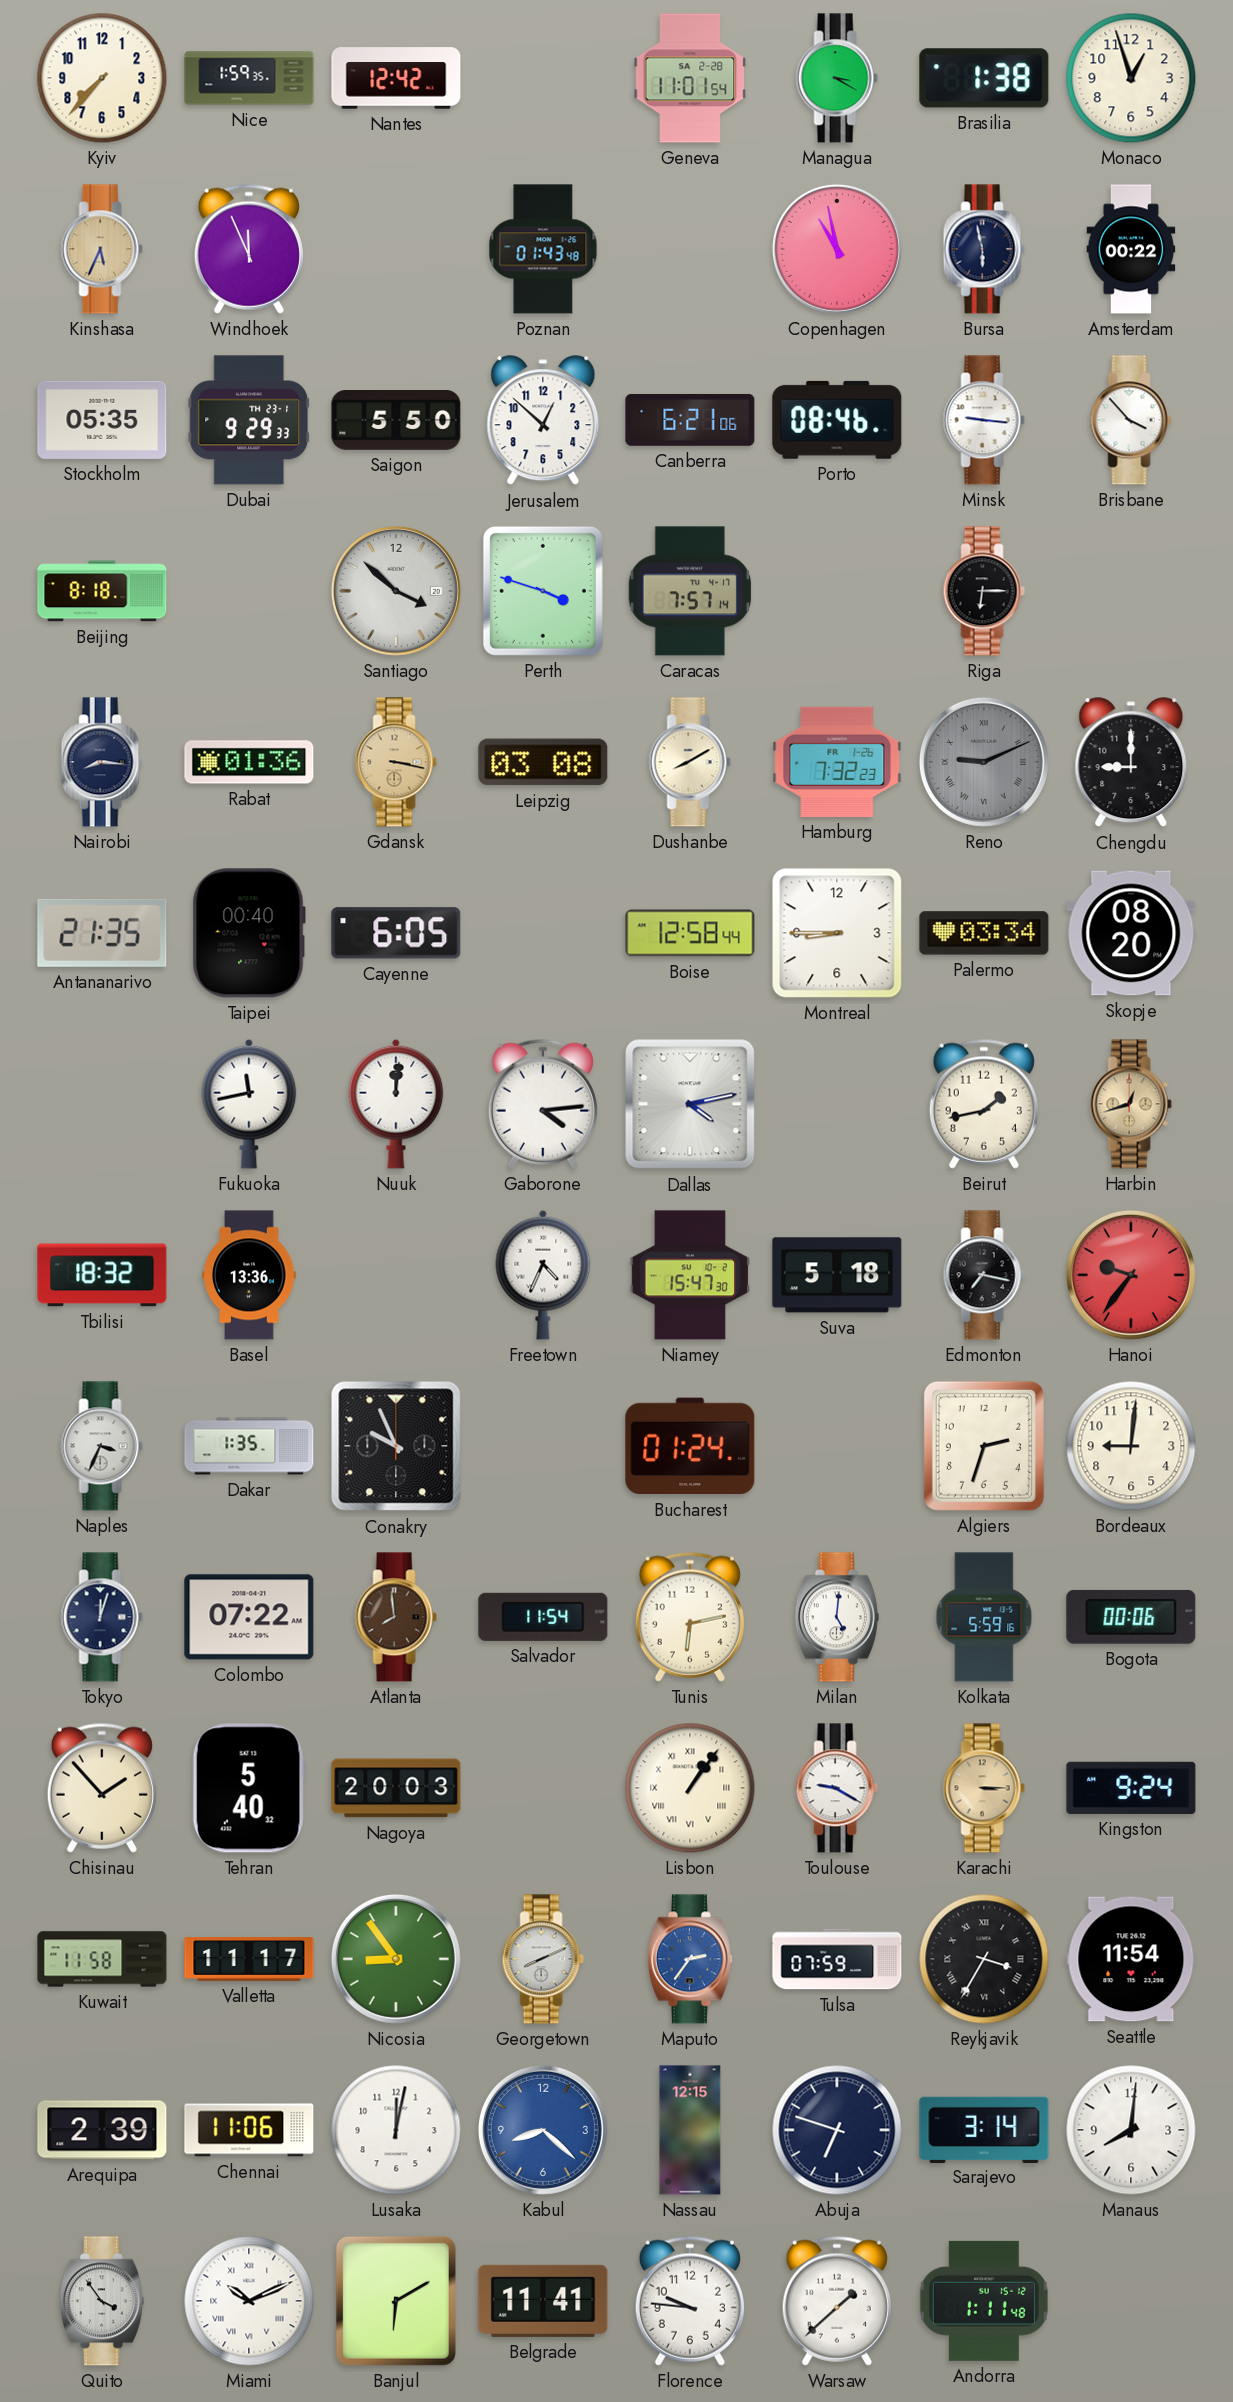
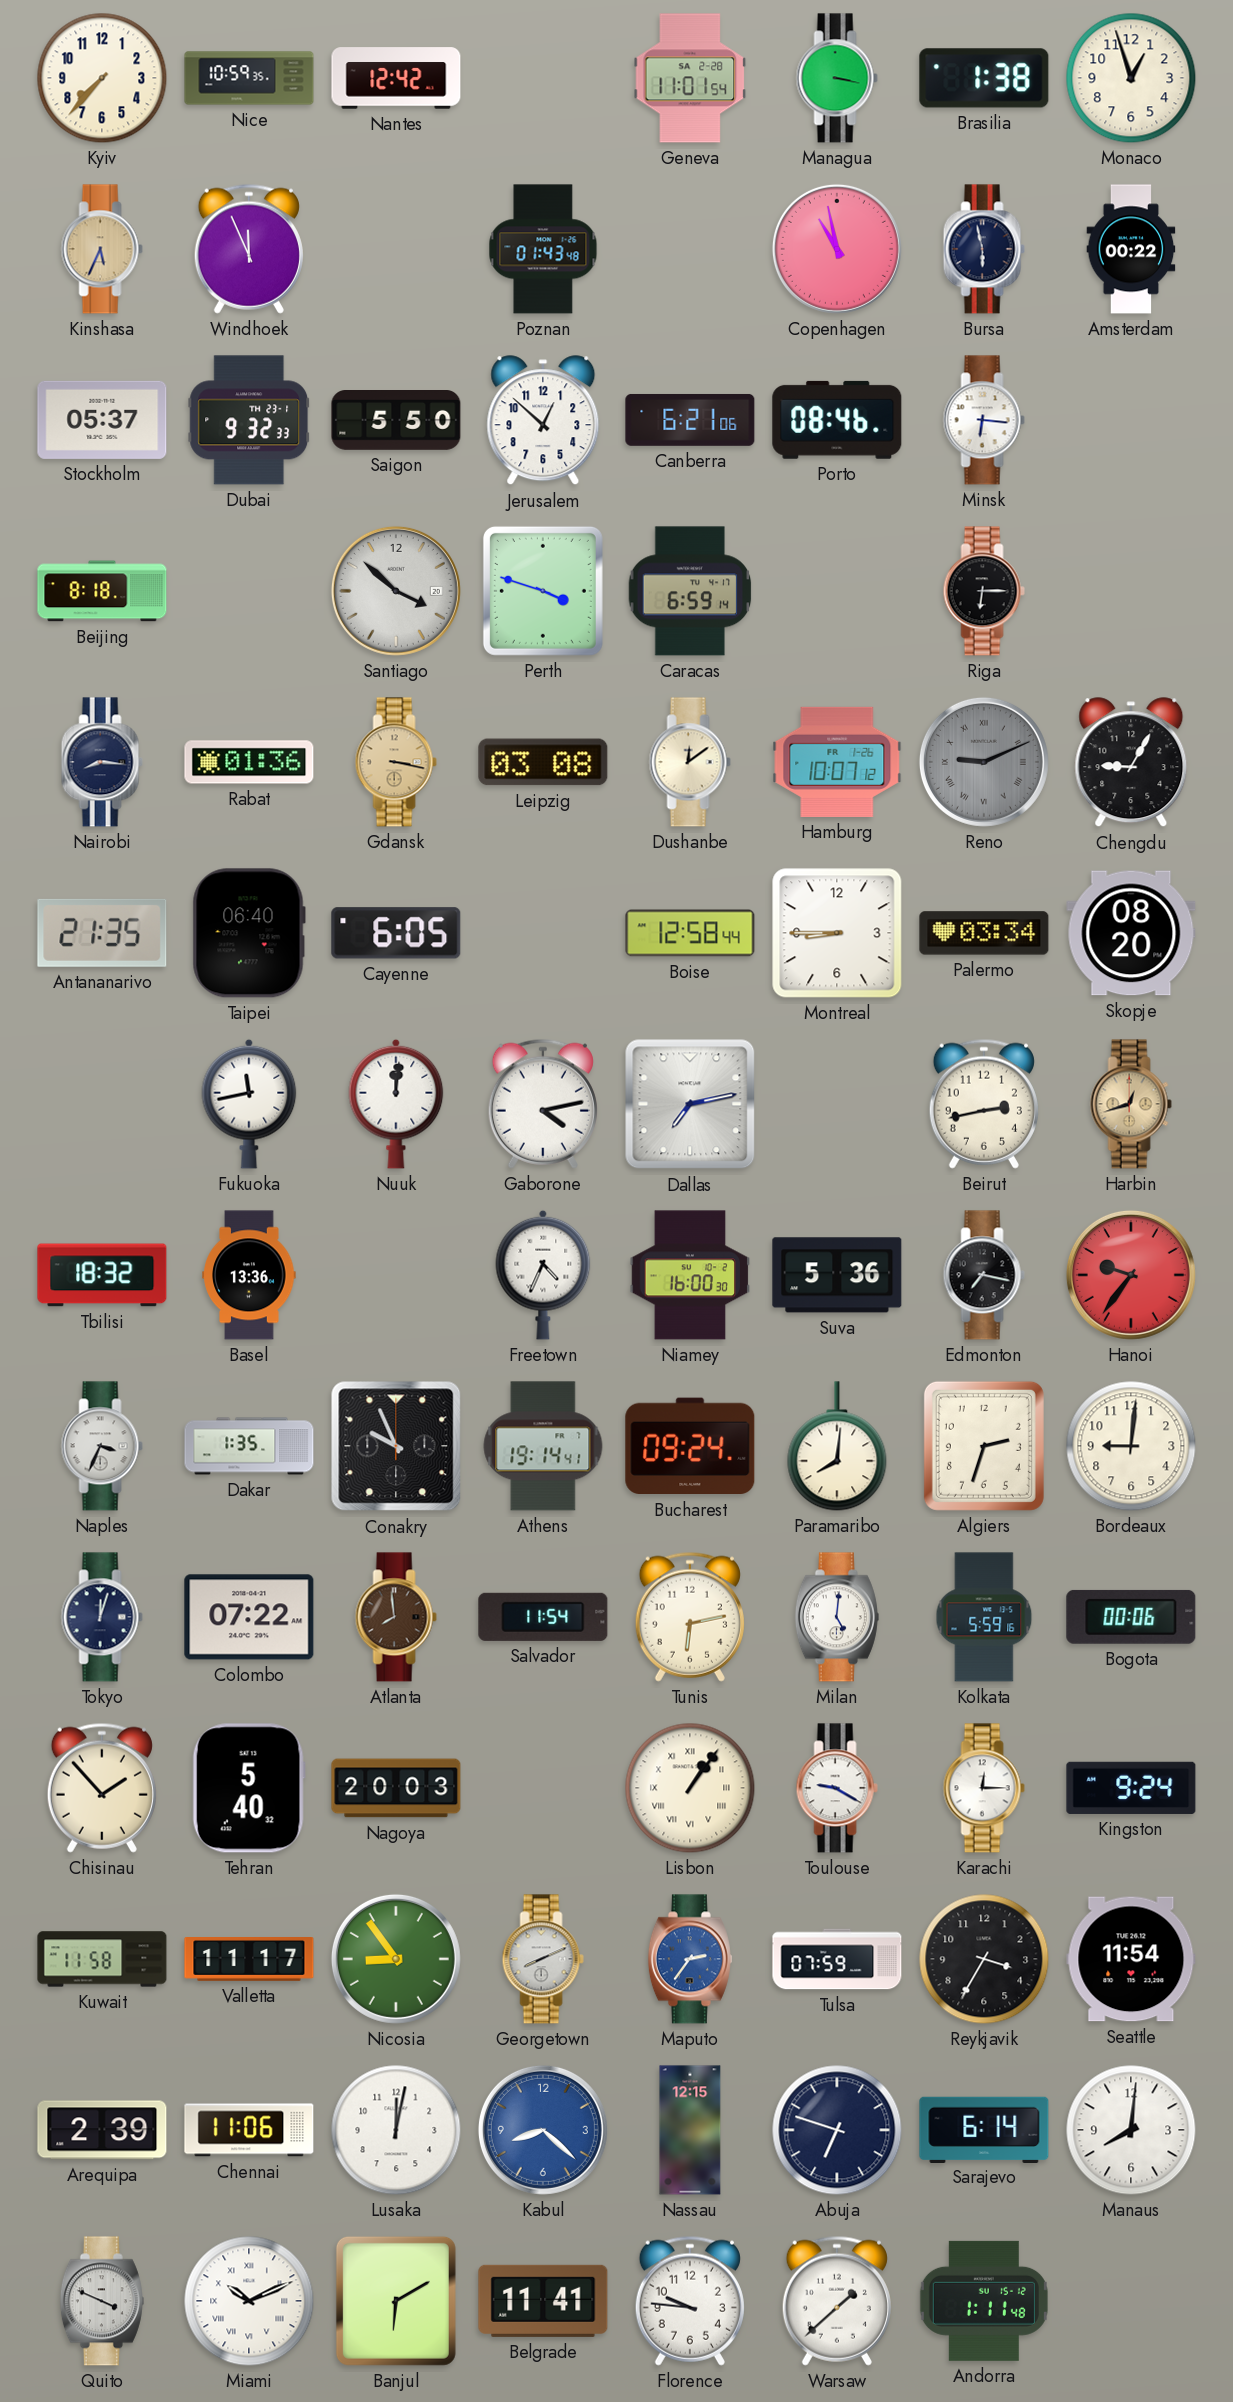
Nice: 1:59 -> 10:59 (249, 78)
Managua: 3:20 -> 3:17 (837, 78)
Stockholm: 05:35 -> 05:37 (102, 420)
Dubai: 9:29 -> 9:32 (249, 420)
Minsk: 9:16 -> 6:16 (984, 420)
Brisbane: 3:53 -> none (1131, 420)
Caracas: 7:57 -> 6:59 (690, 591)
Dushanbe: 8:10 -> 12:09 (690, 762)
Hamburg: 7:32 -> 10:07 (837, 762)
Chengdu: 9:00 -> 9:05 (1131, 763)
Taipei: 00:40 -> 06:40 (249, 933)
Gaborone: 4:14 -> 4:13 (543, 1104)
Dallas: 4:13 -> 7:13 (690, 1104)
Beirut: 1:43 -> 2:43 (984, 1104)
Niamey: 15:47 -> 16:00 (690, 1275)
Suva: 5:18 -> 5:36 (837, 1275)
Athens: none -> 19:14 (543, 1446)
Bucharest: 01:24 -> 09:24 (690, 1446)
Paramaribo: none -> 8:01 (837, 1446)
Karachi: 3:15 -> 12:15 (984, 1788)
Karachi dial: champagne -> white (984, 1788)
Reykjavik numerals: Roman -> Arabic (984, 1959)
Sarajevo: 3:14 -> 6:14 (984, 2129)
Quito: 3:54 -> 3:49 (102, 2301)
